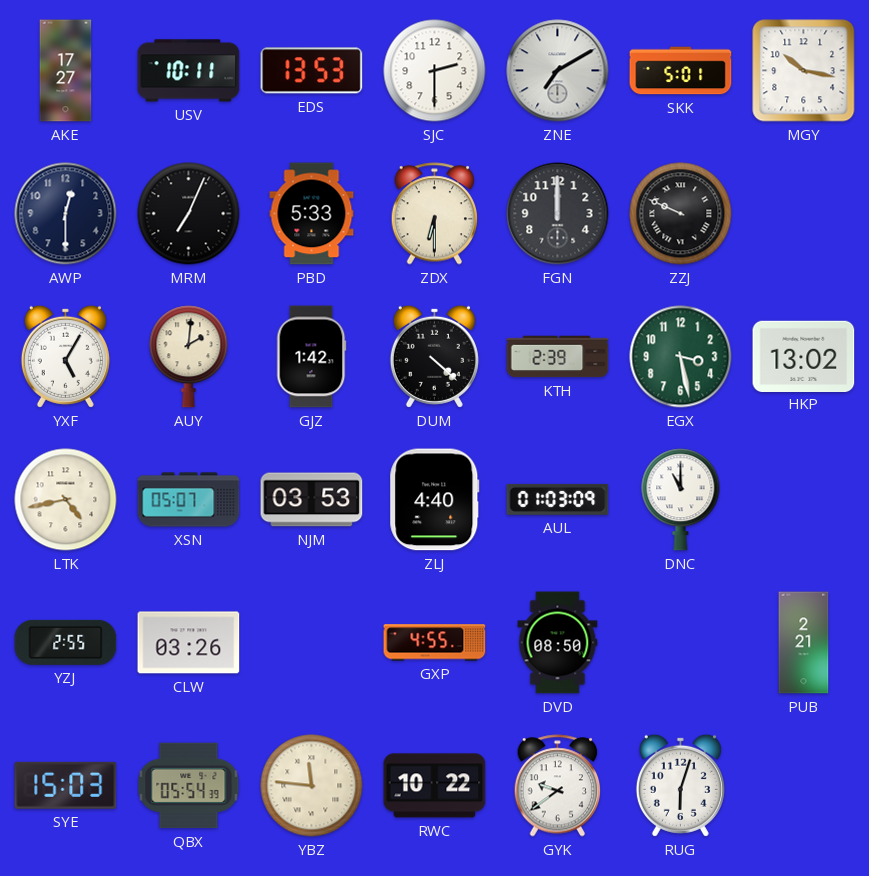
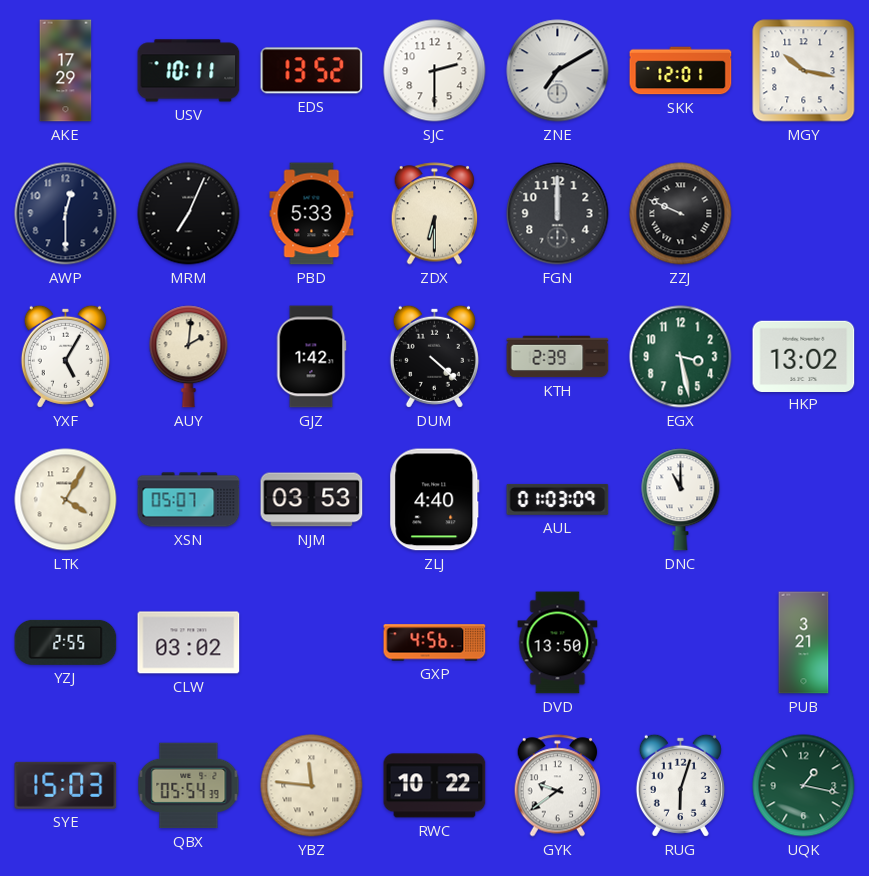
AKE: 17:27 -> 17:29 (66, 71)
EDS: 13:53 -> 13:52 (312, 71)
SKK: 5:01 -> 12:01 (681, 71)
LTK: 4:43 -> 4:05 (66, 500)
CLW: 03:26 -> 03:02 (189, 643)
GXP: 4:55 -> 4:56 (435, 643)
DVD: 08:50 -> 13:50 (558, 643)
PUB: 2:21 -> 3:21 (804, 643)
UQK: none -> 1:17 (804, 786)
